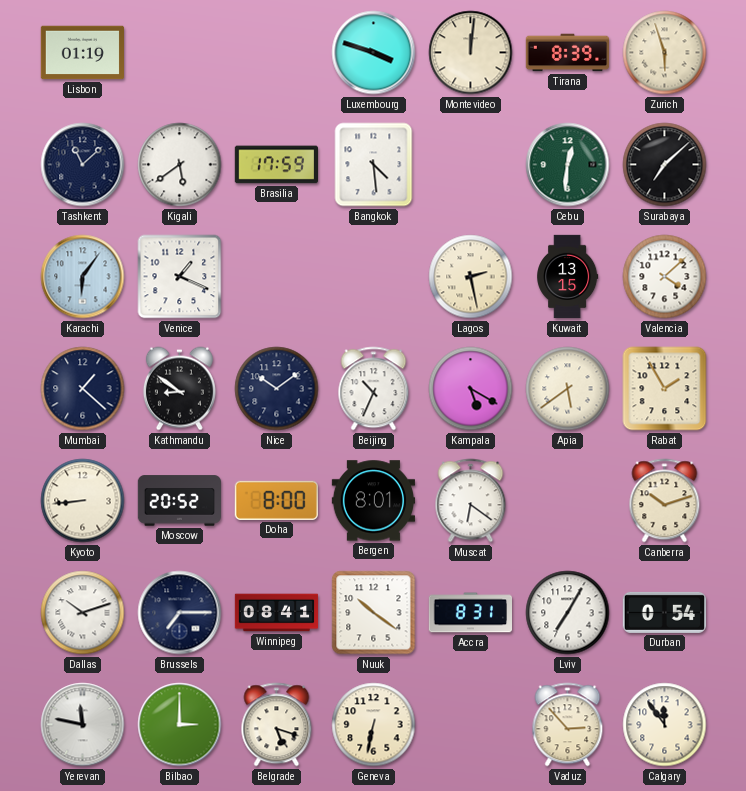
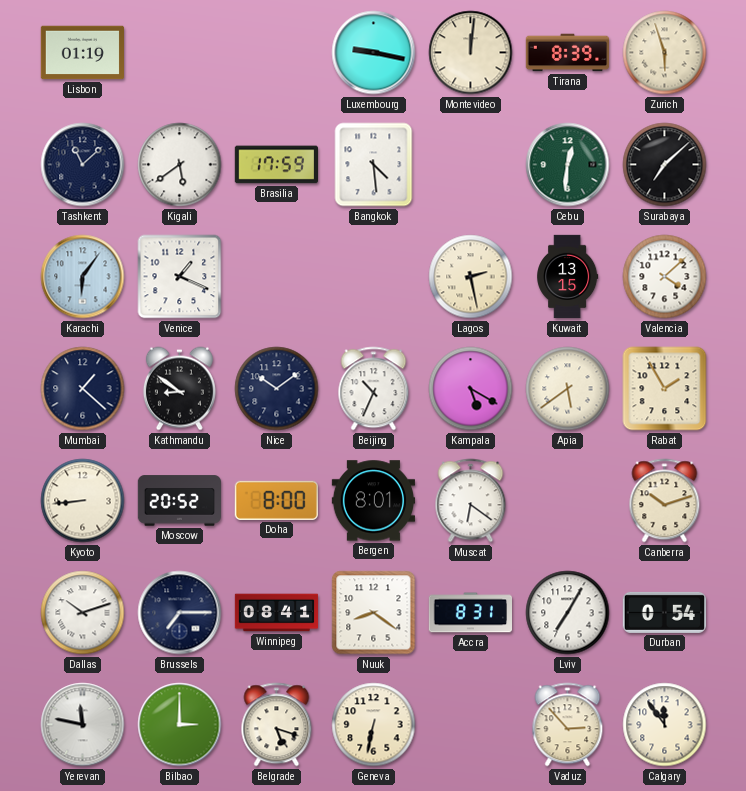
Luxembourg: 3:48 -> 9:17 (374, 53)
Nuuk: 10:21 -> 8:21 (374, 613)
